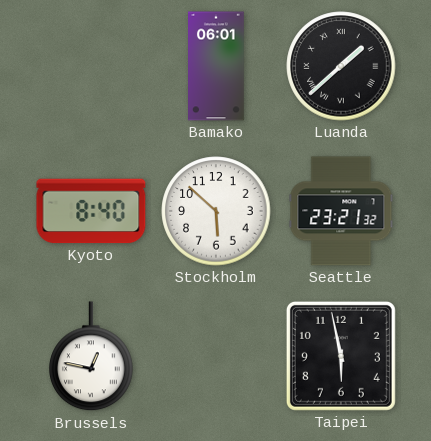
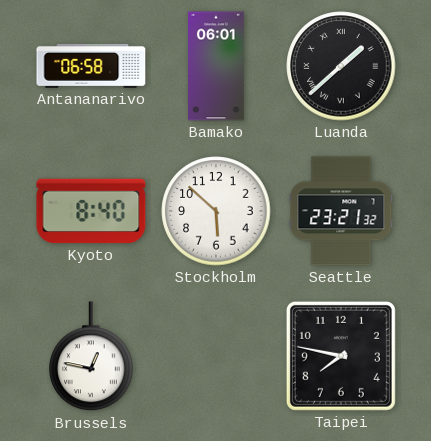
Antananarivo: none -> 06:58 (91, 66)
Taipei: 5:58 -> 7:47 (341, 356)
